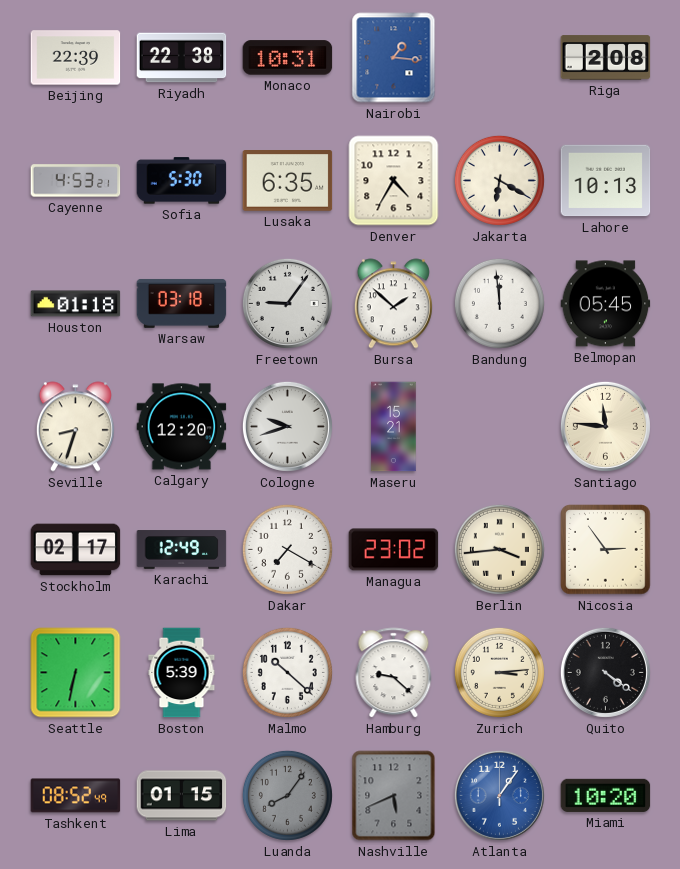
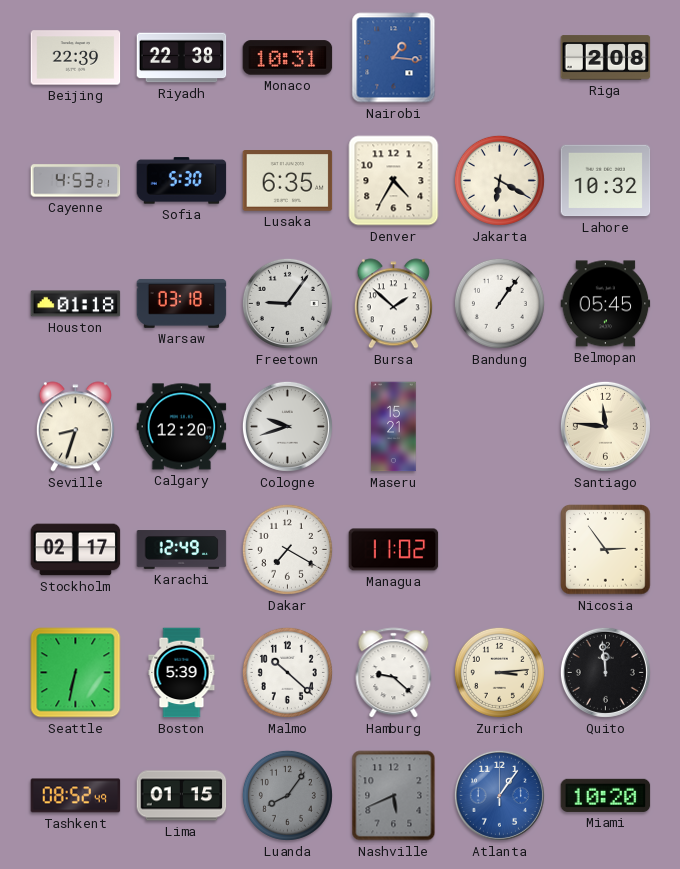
Lahore: 10:13 -> 10:32 (606, 181)
Bandung: 11:59 -> 1:06 (499, 303)
Managua: 23:02 -> 11:02 (394, 550)
Berlin: 3:44 -> none (499, 549)
Quito: 4:21 -> 11:59 (605, 672)
